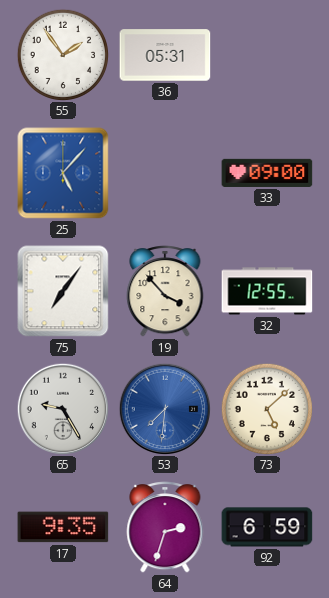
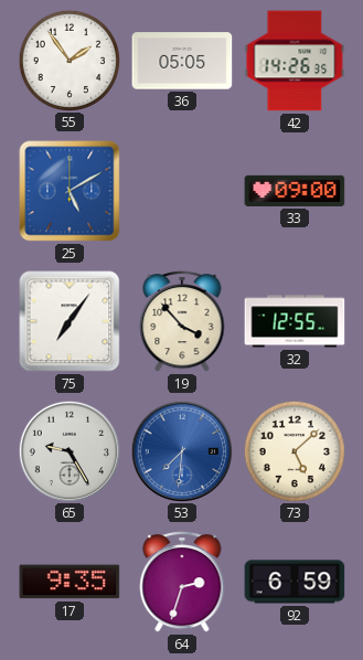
36: 05:31 -> 05:05 (182, 61)
42: none -> 14:26 (295, 61)
25: 5:07 -> 5:10 (70, 191)
